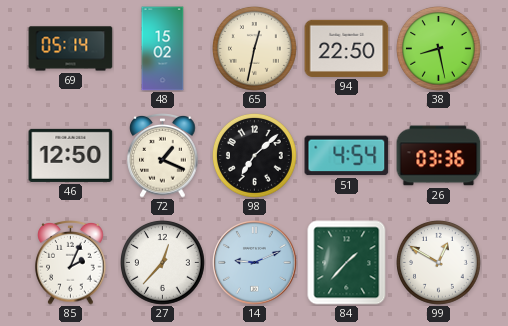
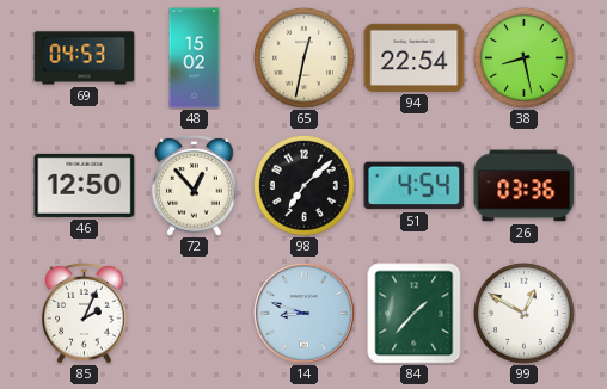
69: 05:14 -> 04:53 (85, 58)
94: 22:50 -> 22:54 (415, 57)
72: 1:19 -> 12:53 (195, 186)
27: 12:37 -> none (163, 263)
14: 9:11 -> 8:48 (305, 314)
